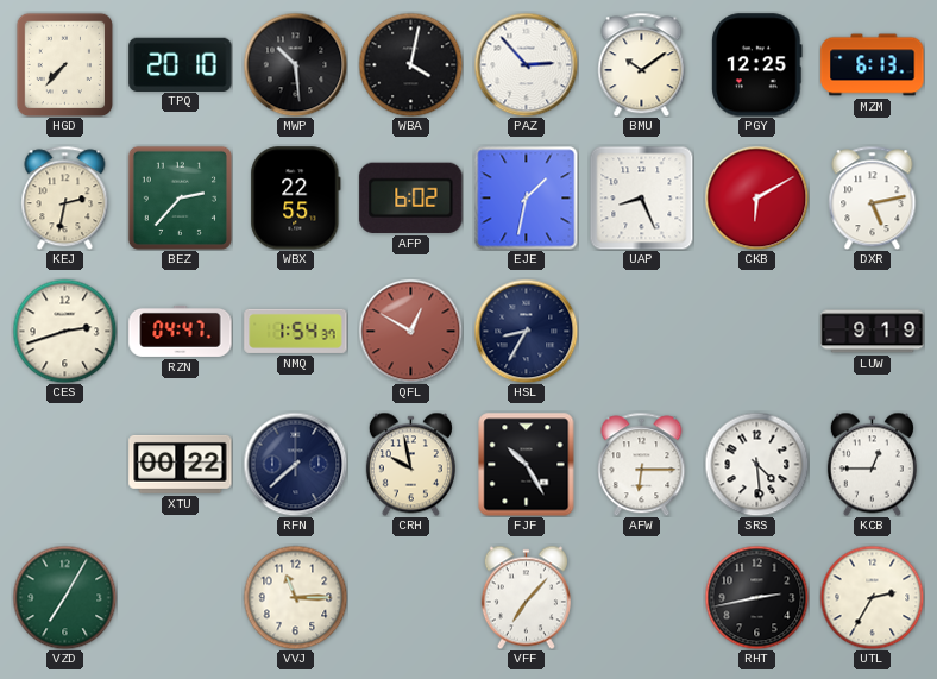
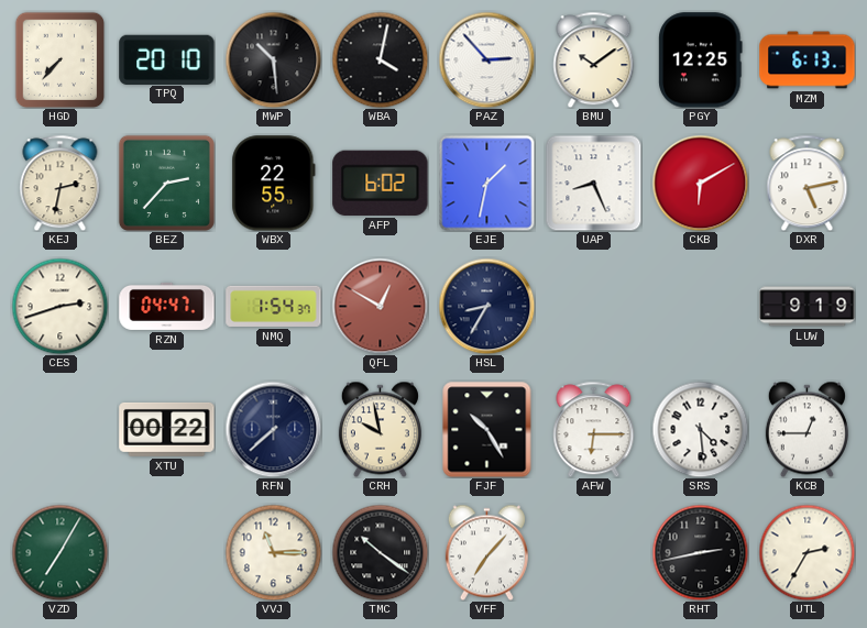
TMC: none -> 10:21 (380, 552)
